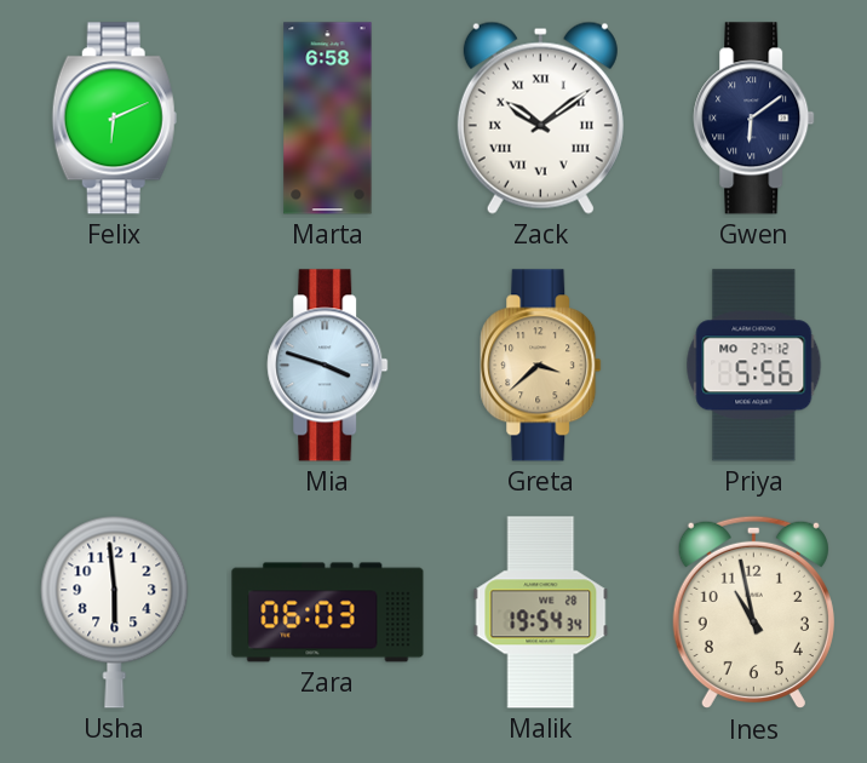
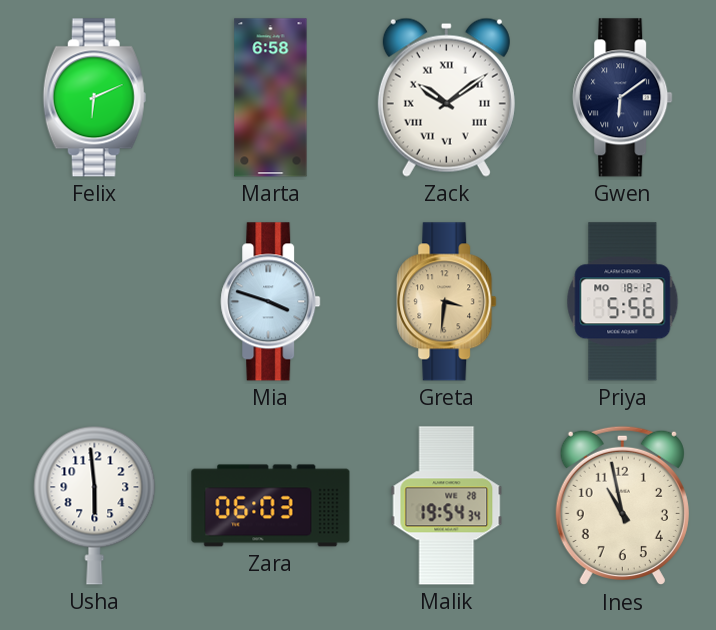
Greta: 3:38 -> 3:31 (447, 302)
Priya date: MO 27-12 -> MO 18-12 (623, 302)
